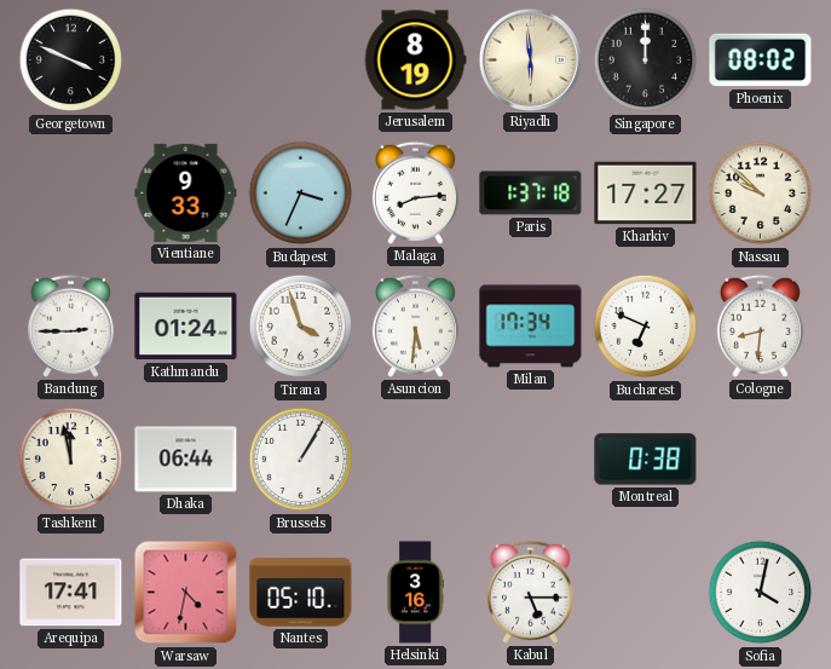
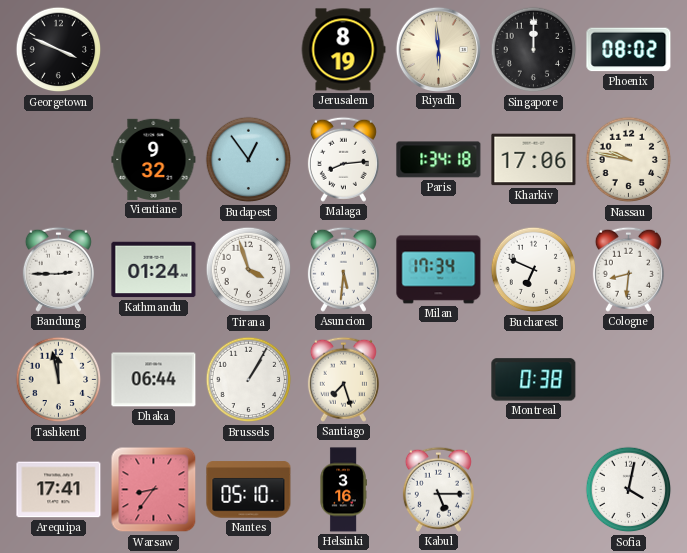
Vientiane: 9:33 -> 9:32 (154, 159)
Budapest: 3:34 -> 12:54 (249, 160)
Paris: 1:37 -> 1:34 (439, 160)
Kharkiv: 17:27 -> 17:06 (534, 160)
Nassau: 9:52 -> 9:47 (629, 160)
Santiago: none -> 7:27 (343, 379)
Warsaw: 4:32 -> 8:36 (154, 490)
